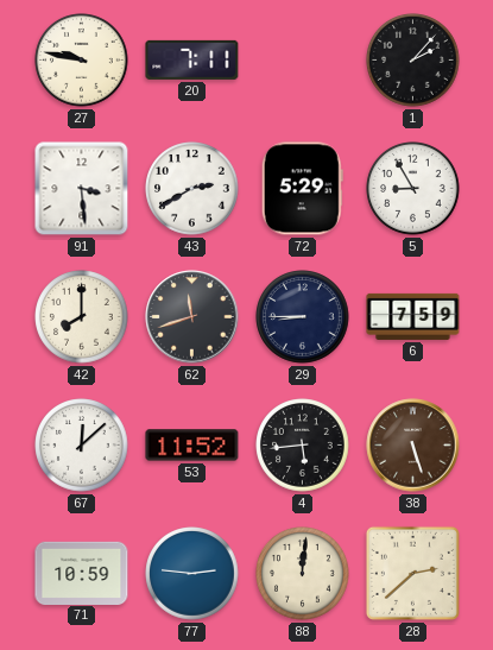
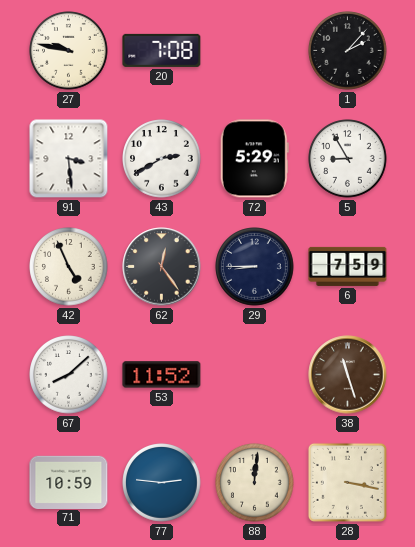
20: 7:11 -> 7:08 (162, 50)
42: 8:00 -> 4:56 (69, 267)
62: 11:42 -> 12:24 (162, 267)
67: 12:08 -> 8:08 (69, 375)
4: 5:44 -> none (303, 446)
38: 5:27 -> 11:27 (348, 375)
28: 2:38 -> 3:17 (347, 482)
